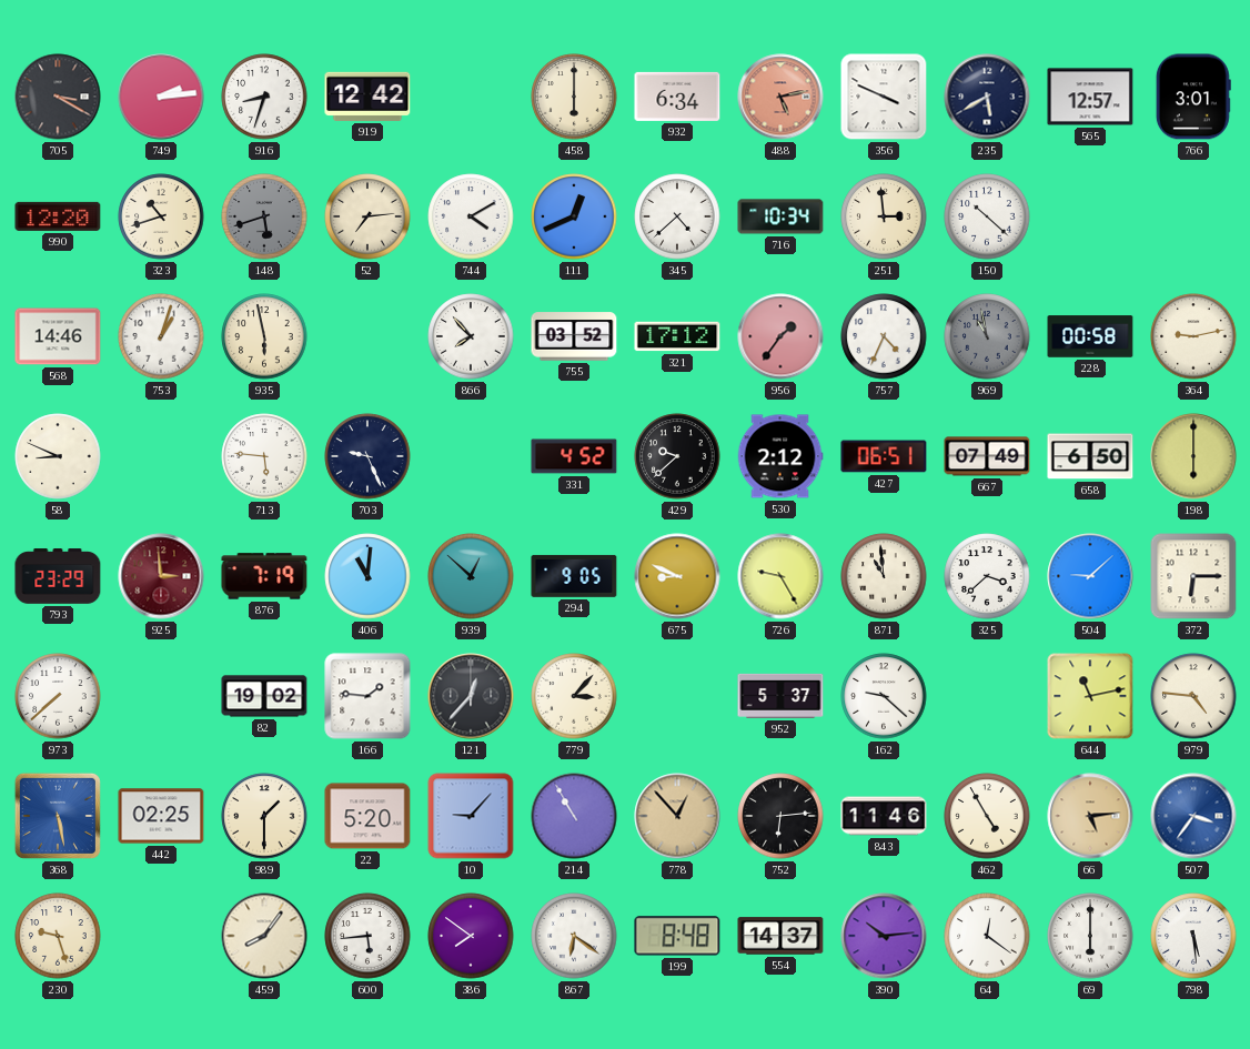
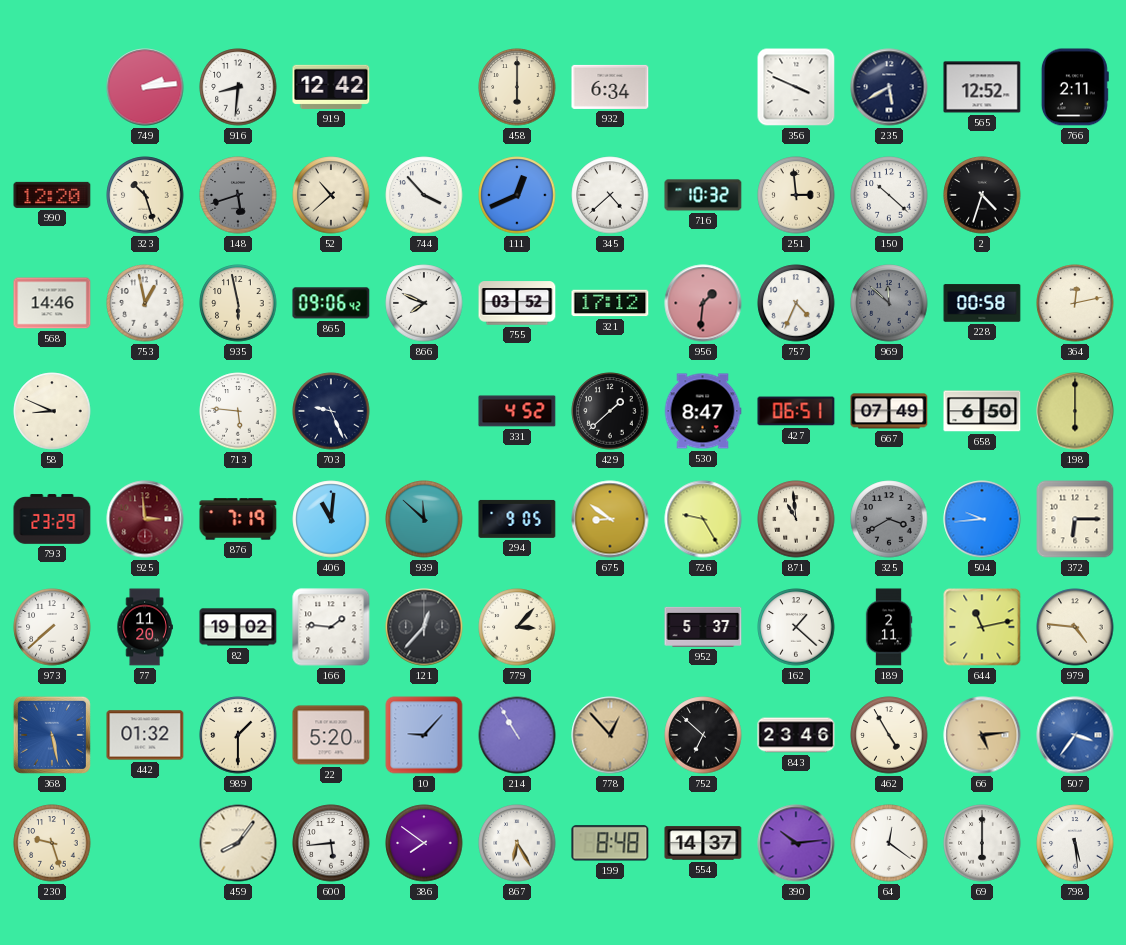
705: 3:20 -> none (58, 97)
916: 8:33 -> 8:31 (238, 87)
488: 5:13 -> none (780, 97)
565: 12:57 -> 12:52 (982, 87)
766: 3:01 -> 2:11 (1075, 87)
323: 10:42 -> 10:27 (145, 195)
52: 7:14 -> 10:38 (331, 195)
744: 4:10 -> 3:53 (424, 195)
716: 10:34 -> 10:32 (703, 195)
2: none -> 4:33 (982, 195)
753: 1:03 -> 12:58 (145, 303)
865: none -> 09:06 (331, 303)
866: 7:53 -> 7:49 (424, 303)
956: 1:36 -> 1:31 (703, 303)
969: 10:58 -> 11:52 (889, 303)
364: 9:13 -> 12:13 (1075, 303)
429: 9:38 -> 1:38 (610, 411)
530: 2:12 -> 8:47 (703, 411)
939: 12:52 -> 11:52 (424, 519)
675: 8:49 -> 8:51 (610, 519)
325: 3:38 -> 3:40 (889, 519)
325 dial: white -> grey (889, 519)
504: 9:08 -> 9:44 (982, 519)
77: none -> 11:20 (145, 627)
162: 9:22 -> 1:22 (796, 627)
189: none -> 2:11 (889, 627)
442: 02:25 -> 01:32 (145, 735)
752: 6:14 -> 6:52 (703, 735)
843: 11:46 -> 23:46 (796, 735)
867: 6:21 -> 6:25 (517, 843)
